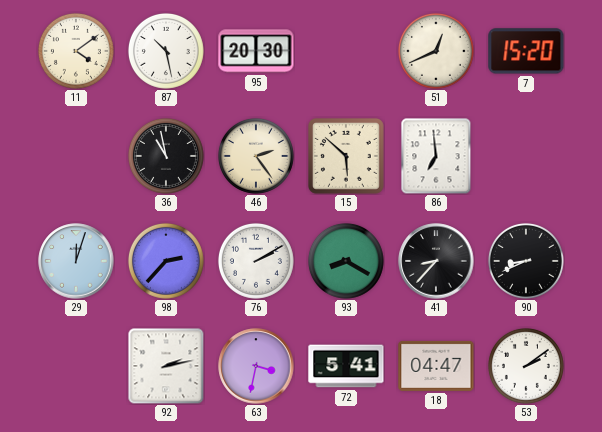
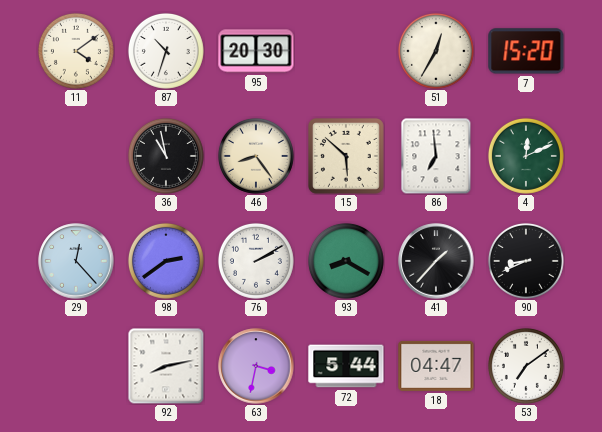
87: 10:28 -> 10:33 (166, 51)
51: 12:41 -> 12:35 (436, 51)
46: 2:24 -> 8:24 (256, 156)
4: none -> 12:11 (526, 156)
29: 12:03 -> 12:23 (76, 261)
98: 2:37 -> 2:39 (166, 261)
41: 8:37 -> 1:37 (436, 261)
92: 2:13 -> 8:13 (166, 366)
72: 5:41 -> 5:44 (346, 366)
53: 2:09 -> 7:09 (526, 366)
